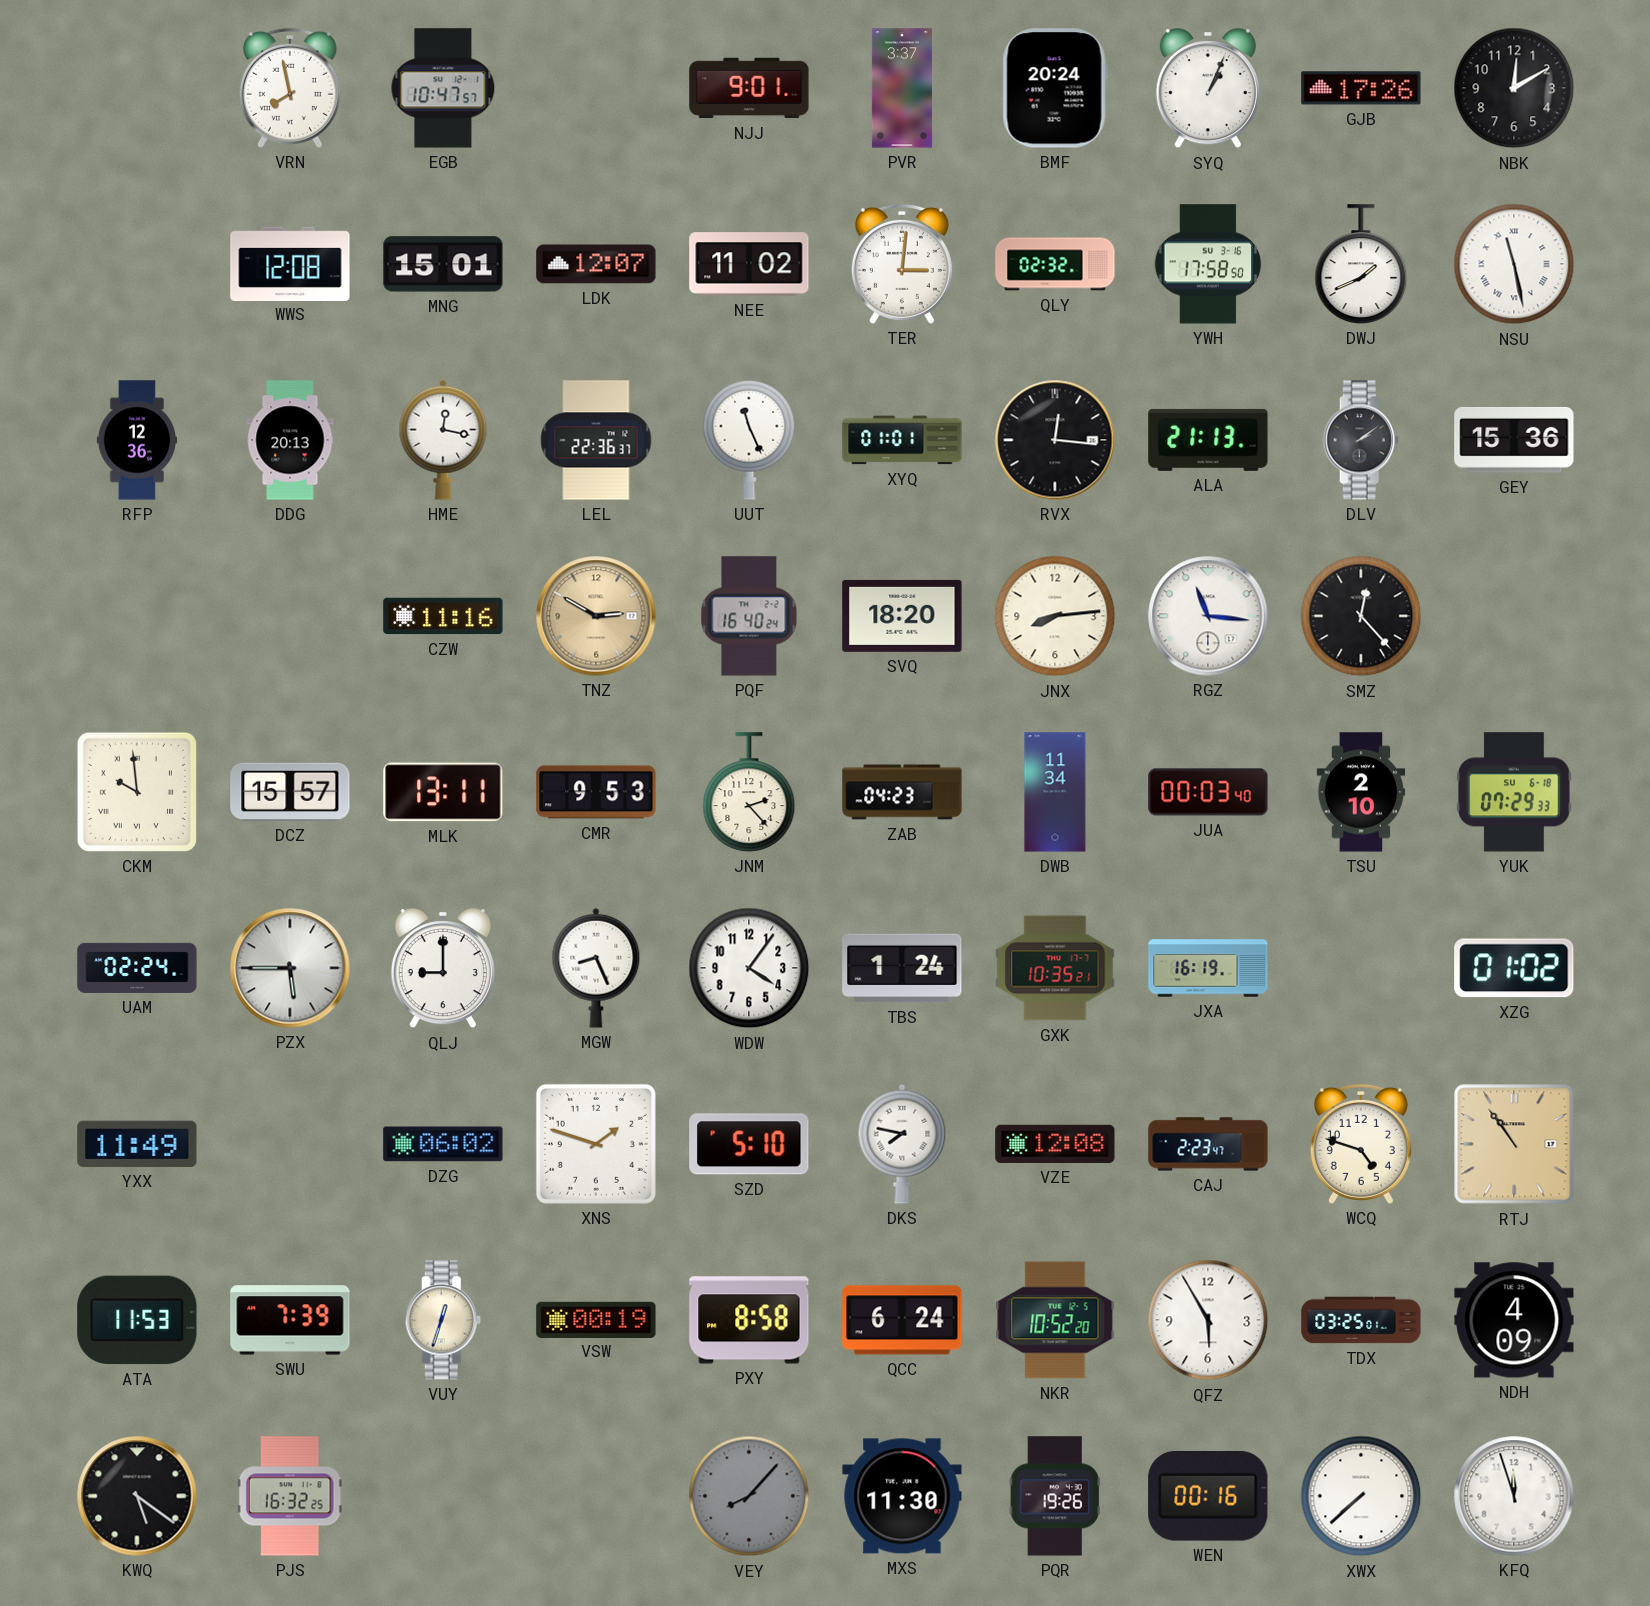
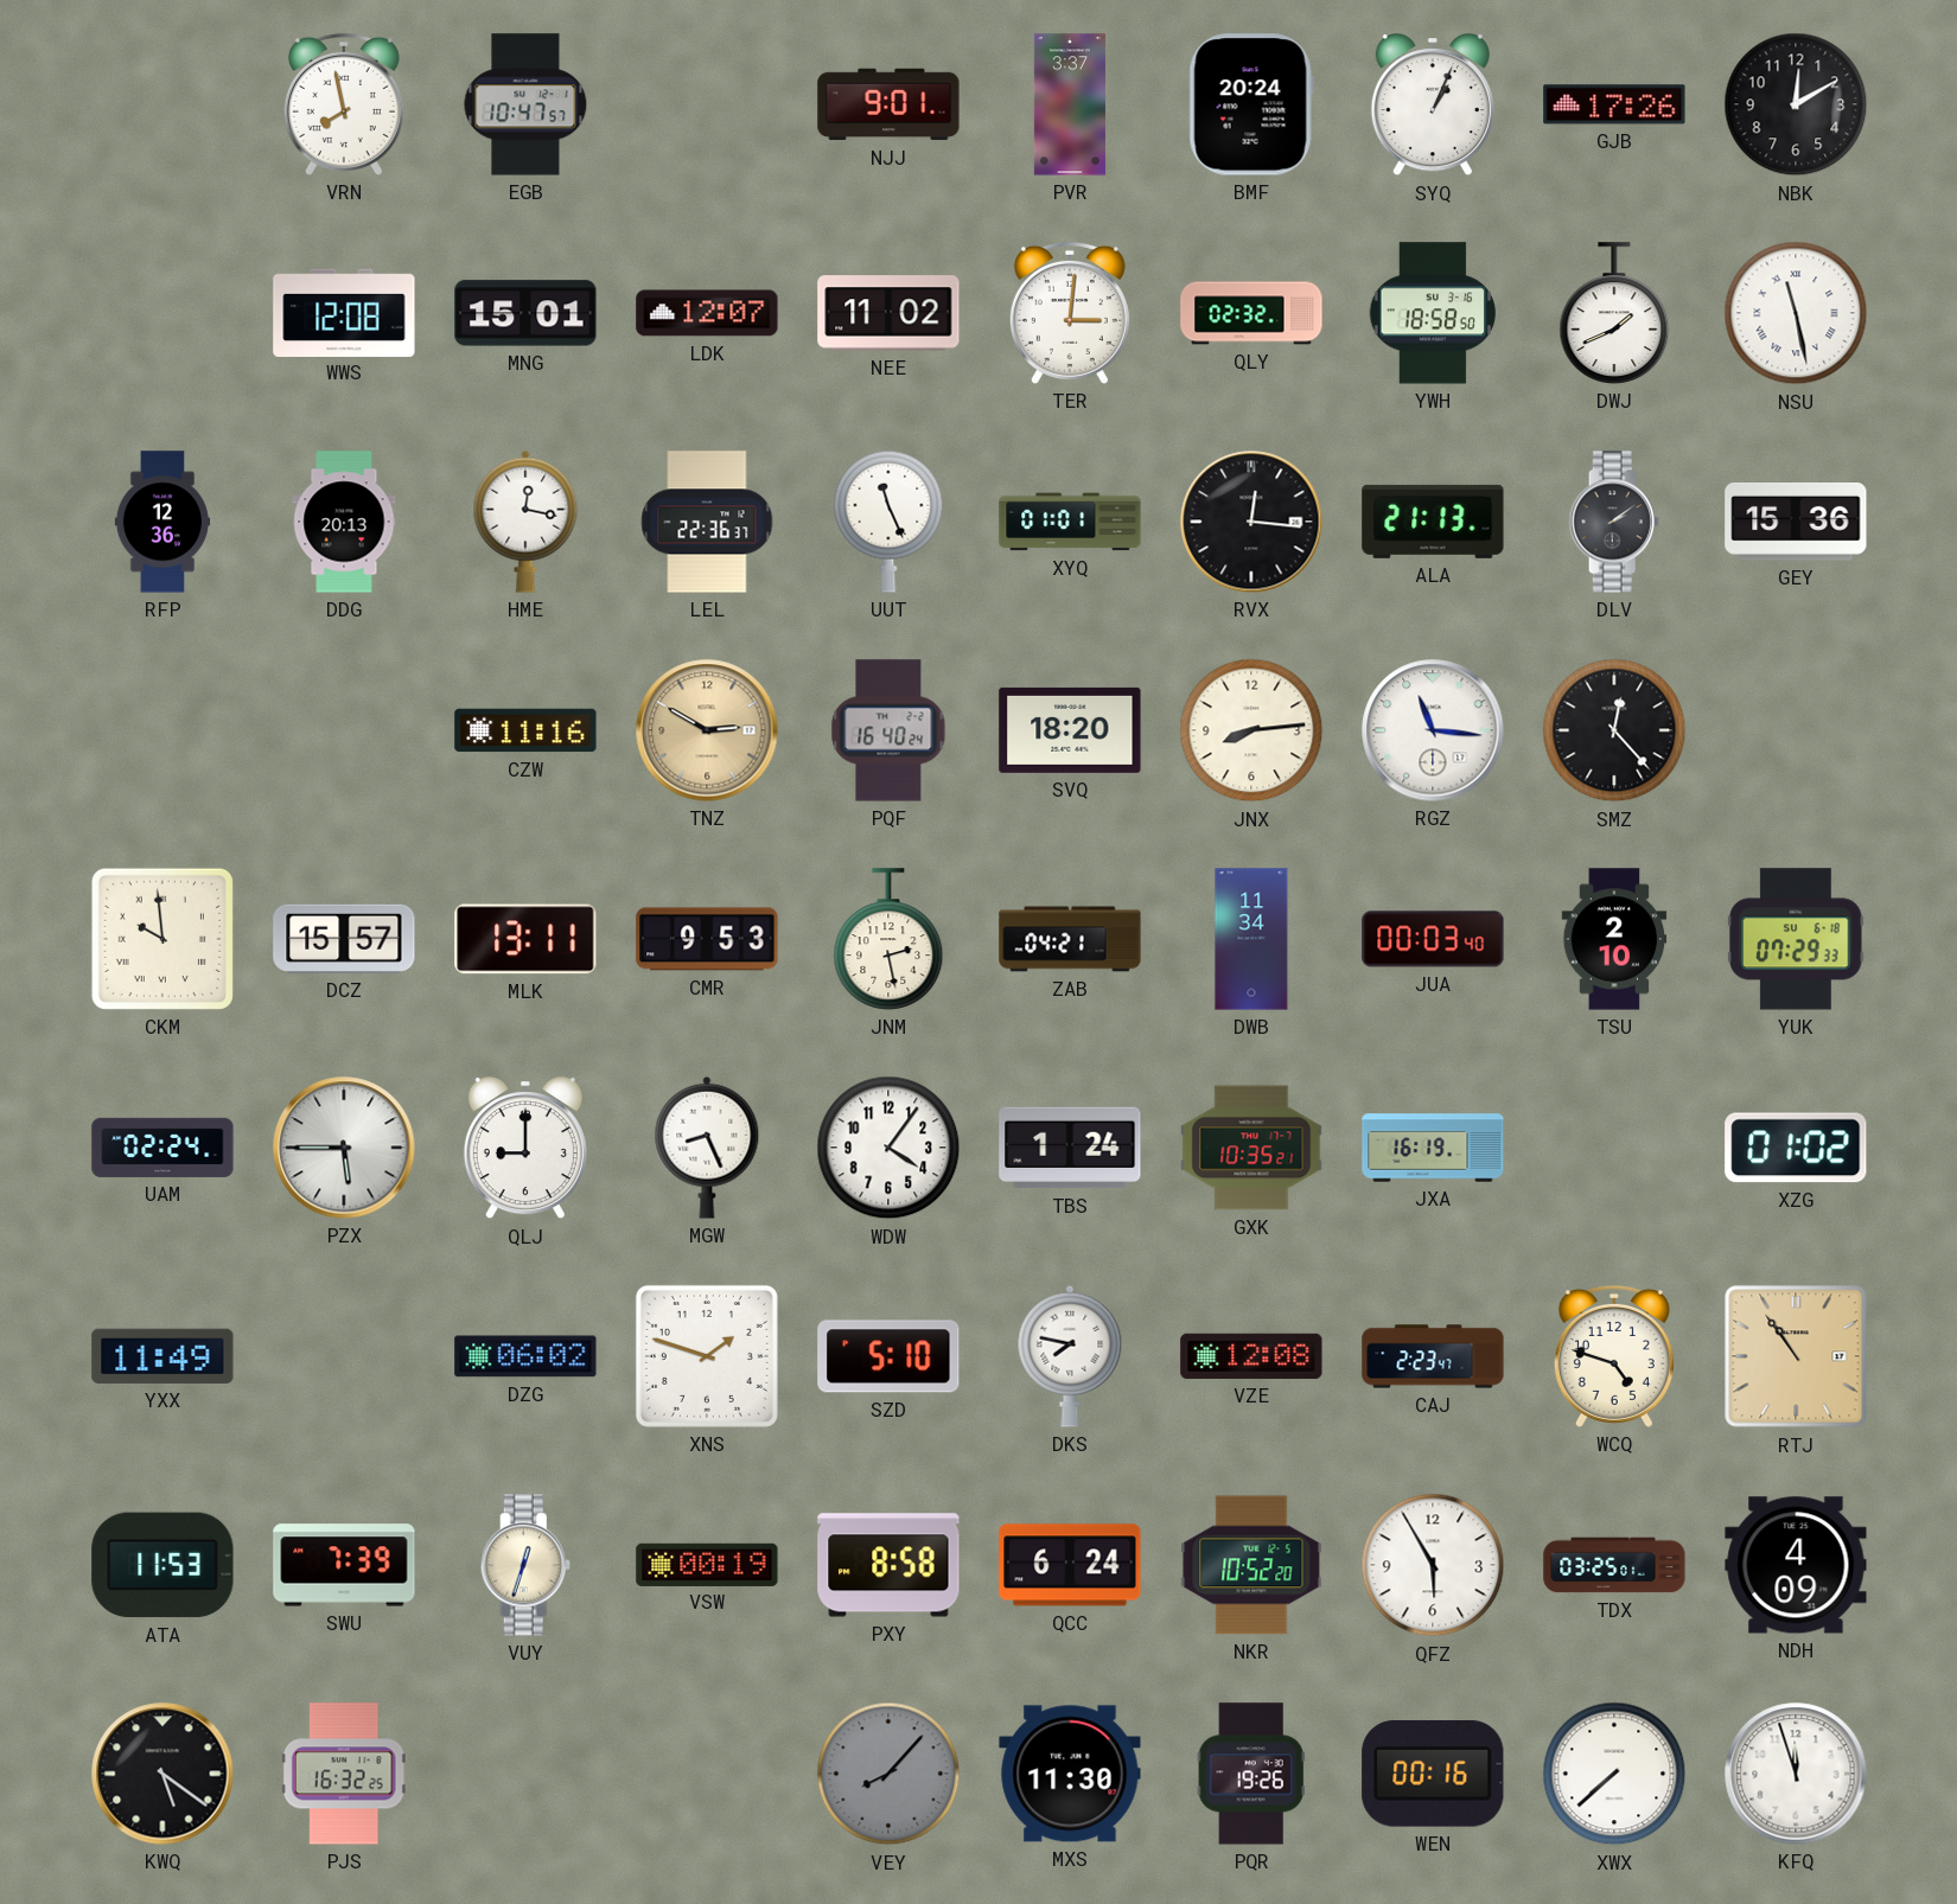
YWH: 17:58 -> 18:58 (1433, 313)
JNM: 2:23 -> 2:28 (888, 939)
ZAB: 04:23 -> 04:21 (1070, 939)
